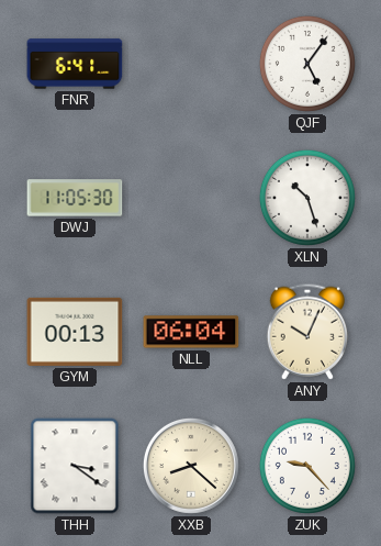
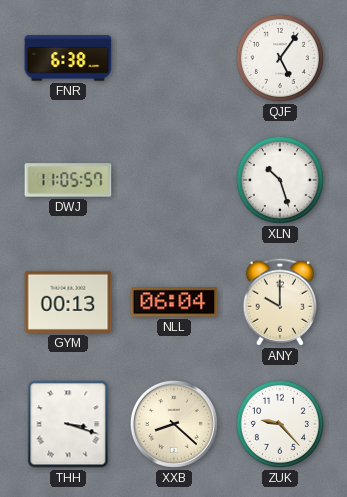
FNR: 6:41 -> 6:38 (68, 58)
DWJ: 11:05:30 -> 11:05:57 (68, 180)
ANY: 10:04 -> 10:00 (279, 302)
THH: 3:21 -> 3:18 (68, 424)
